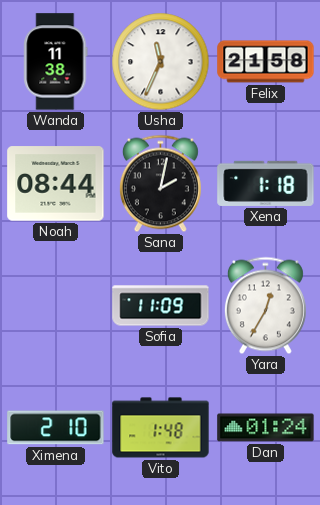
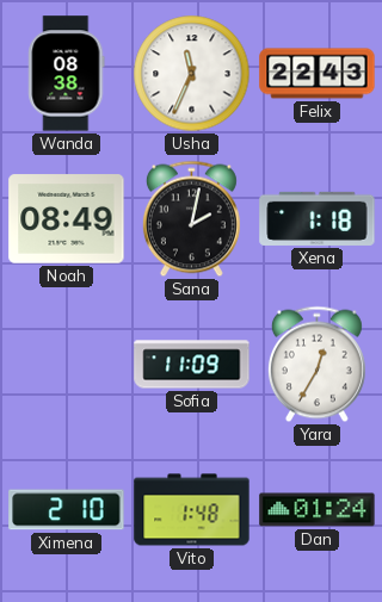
Wanda: 11:38 -> 08:38 (67, 74)
Felix: 21:58 -> 22:43 (318, 74)
Noah: 08:44 -> 08:49 (67, 219)
